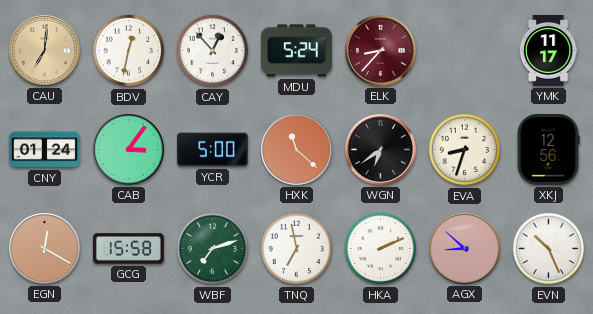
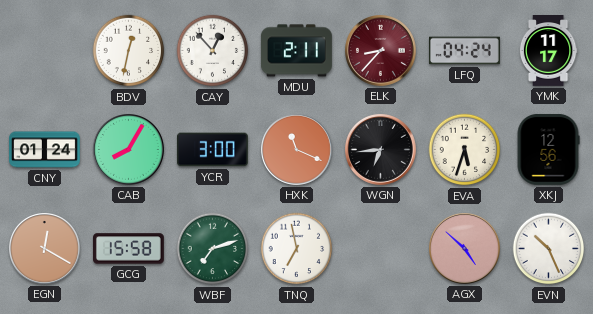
CAU: 7:01 -> none (45, 51)
MDU: 5:24 -> 2:11 (296, 51)
LFQ: none -> 04:24 (465, 51)
CAB: 3:06 -> 8:05 (129, 150)
YCR: 5:00 -> 3:00 (213, 150)
HXK: 11:22 -> 11:19 (297, 150)
WGN: 6:39 -> 6:44 (381, 150)
EVA: 8:33 -> 5:33 (465, 150)
HKA: 2:11 -> none (381, 249)
AGX: 8:52 -> 4:52 (465, 249)
